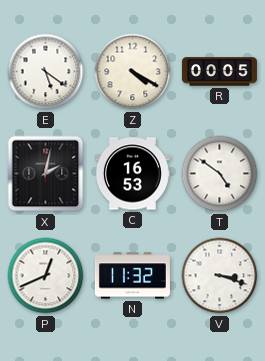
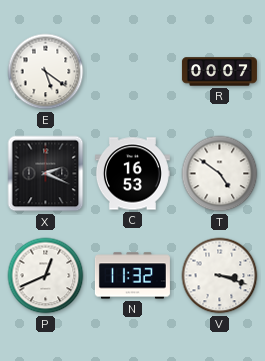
Z: 4:20 -> none (133, 72)
R: 00:05 -> 00:07 (219, 72)
X: 2:02 -> 2:19 (46, 174)
